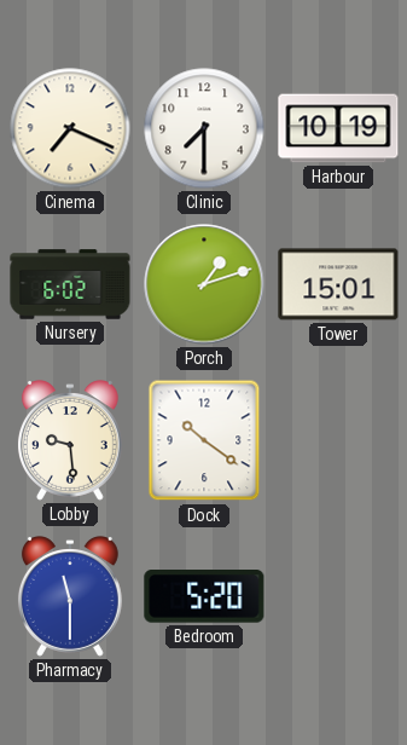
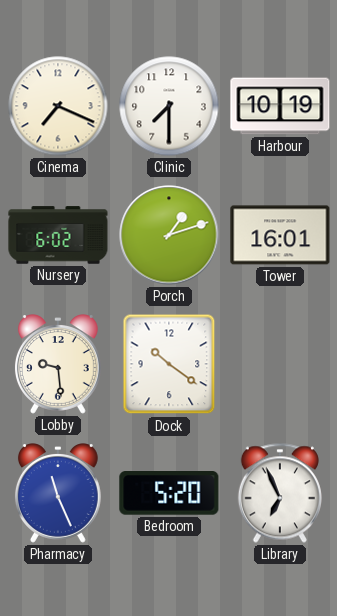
Tower: 15:01 -> 16:01 (280, 235)
Pharmacy: 11:30 -> 11:26 (58, 493)
Library: none -> 6:56 (280, 493)
